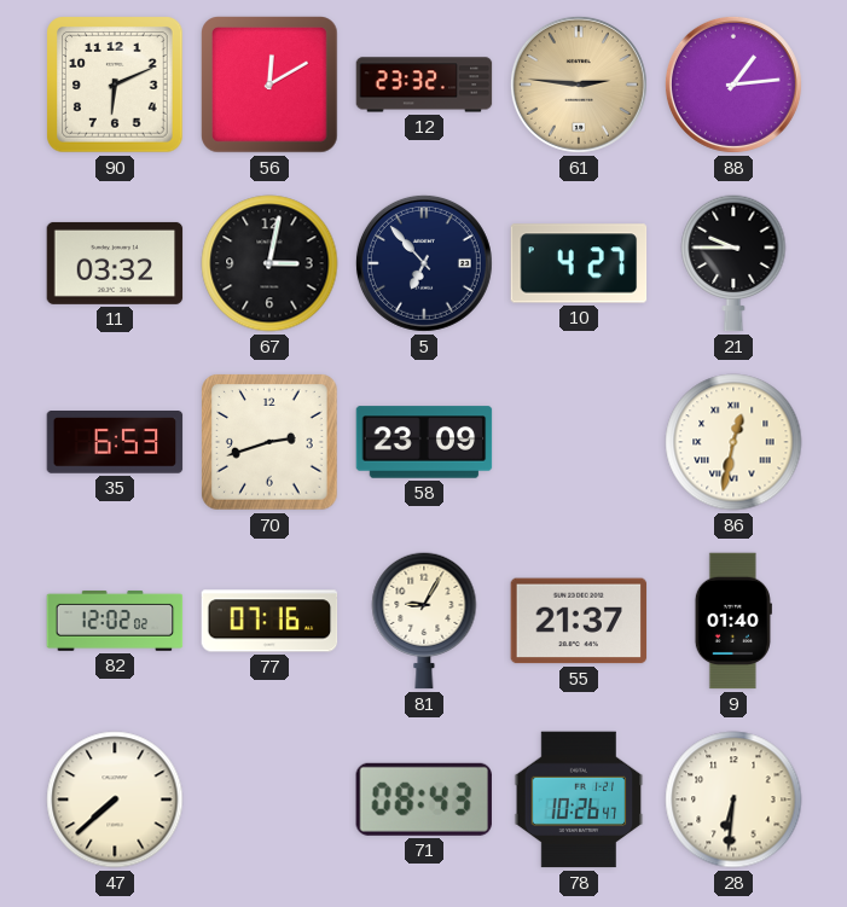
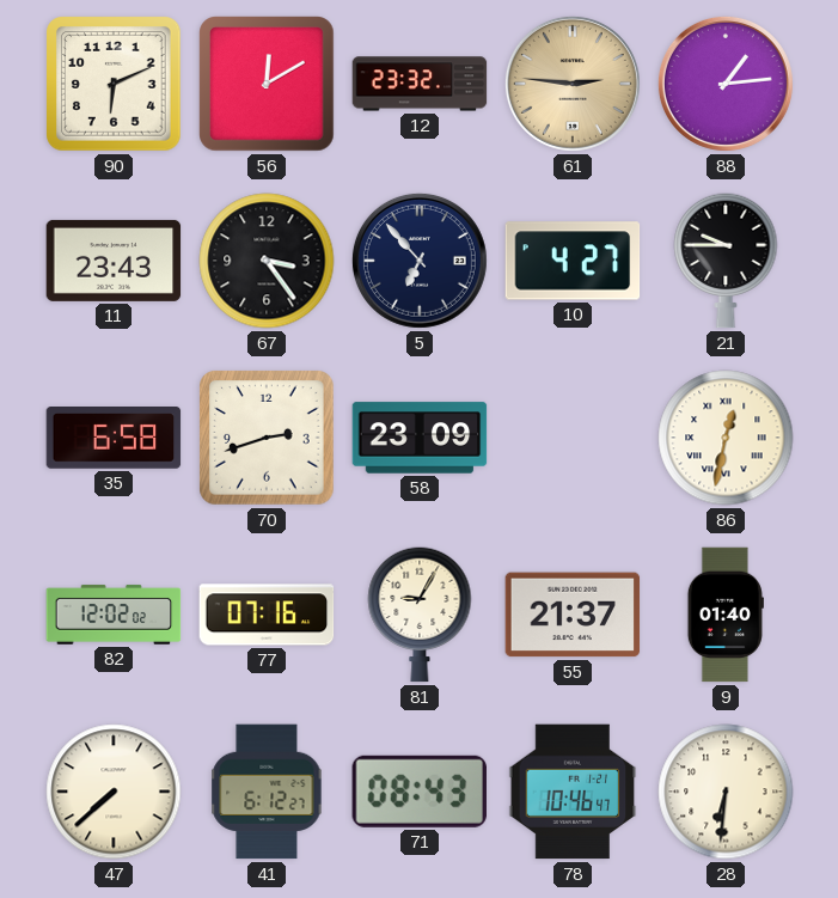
11: 03:32 -> 23:43 (114, 261)
67: 3:02 -> 3:24 (267, 261)
35: 6:53 -> 6:58 (114, 439)
41: none -> 6:12 (267, 792)
78: 10:26 -> 10:46 (573, 792)
